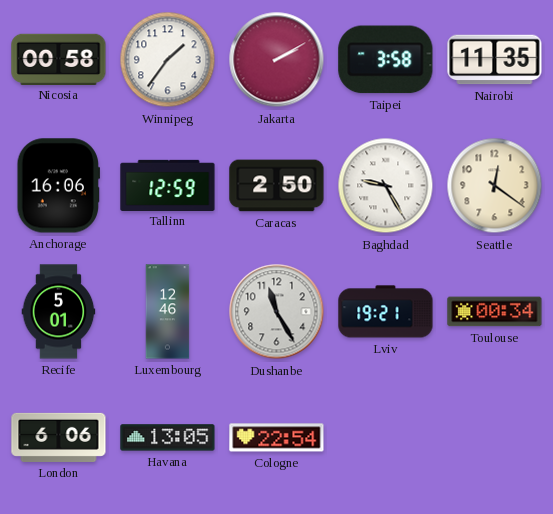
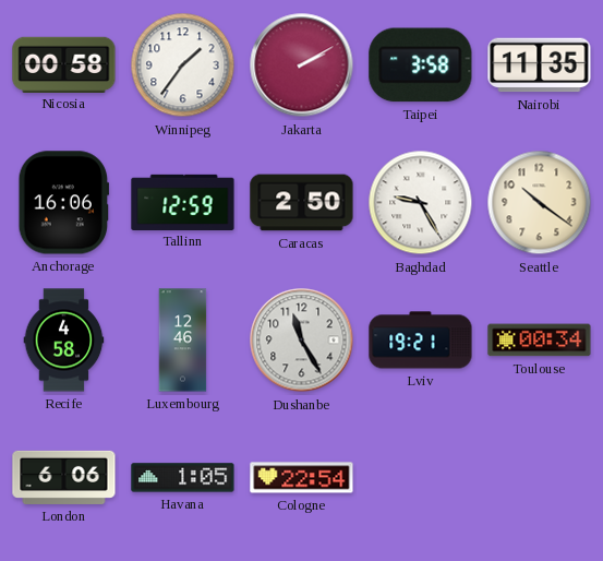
Seattle: 12:21 -> 10:21 (540, 203)
Recife: 5:01 -> 4:58 (64, 341)
Havana: 13:05 -> 1:05 (183, 478)
